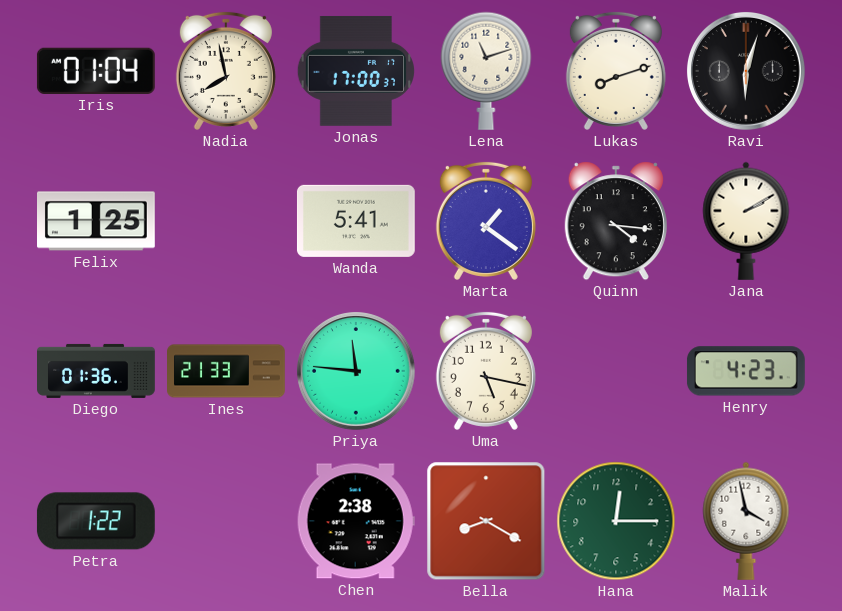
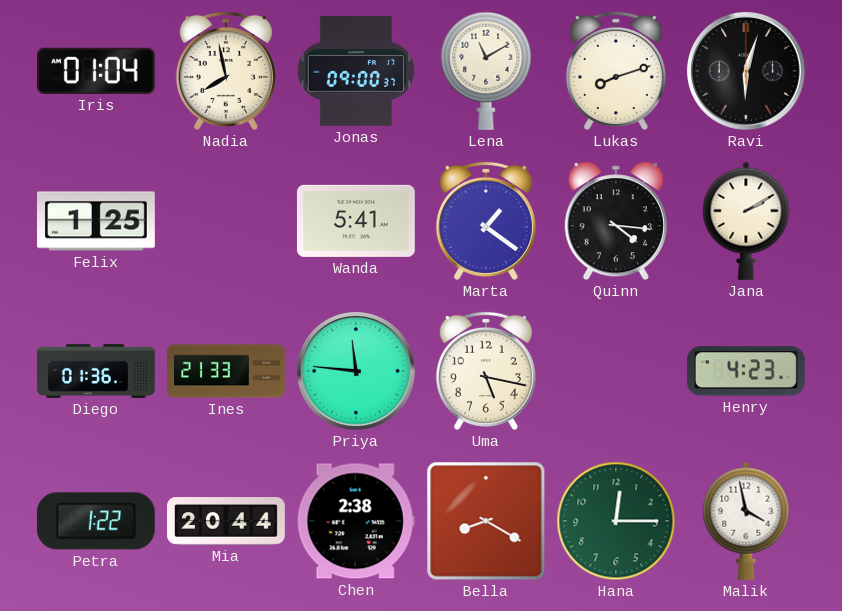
Jonas: 17:00 -> 09:00 (355, 71)
Lena: 11:12 -> 11:10 (486, 71)
Mia: none -> 20:44 (227, 521)
